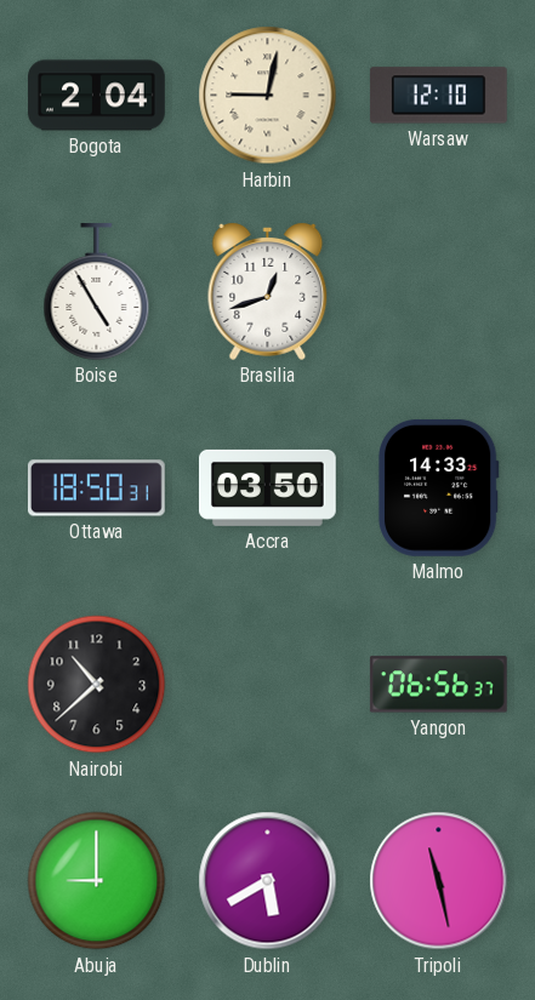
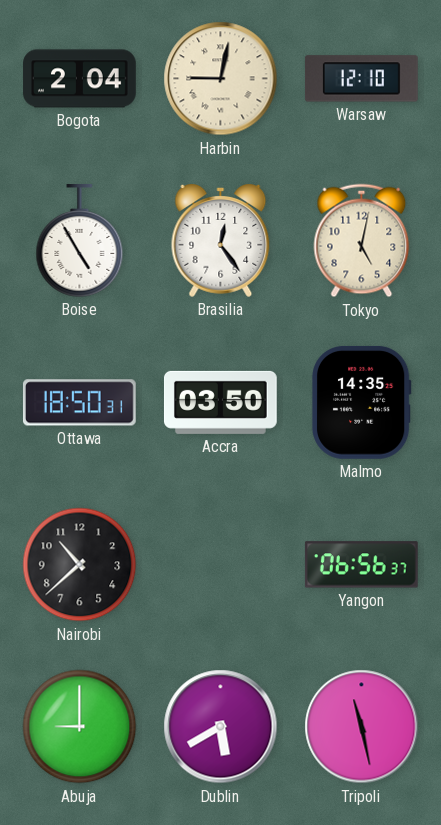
Brasilia: 12:42 -> 12:24 (221, 241)
Tokyo: none -> 5:02 (362, 241)
Malmo: 14:33 -> 14:35 (361, 402)
